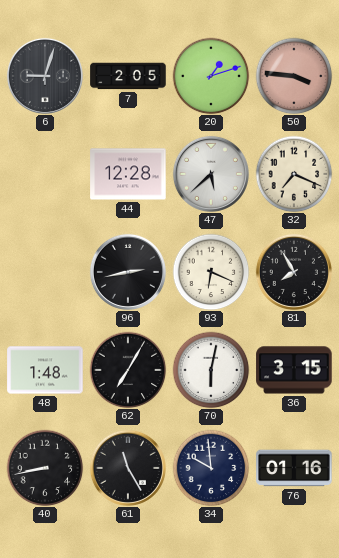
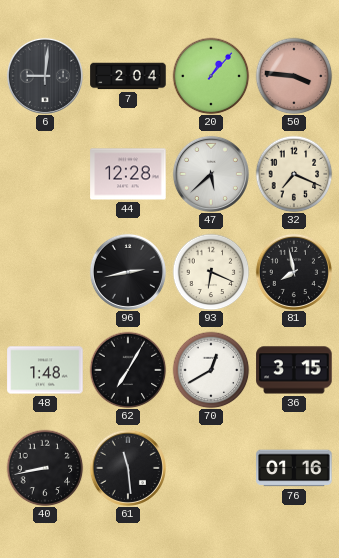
6: 9:03 -> 9:01 (45, 76)
7: 2:05 -> 2:04 (128, 76)
20: 1:12 -> 1:07 (211, 76)
81: 7:55 -> 7:58 (294, 272)
70: 6:02 -> 12:40 (211, 370)
61: 11:25 -> 11:29 (128, 468)
34: 9:59 -> none (211, 468)
